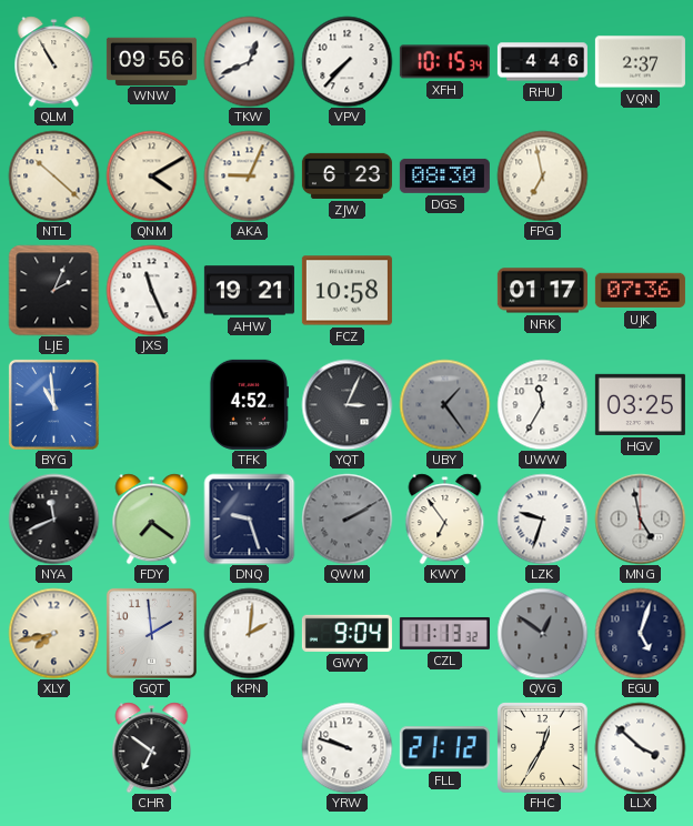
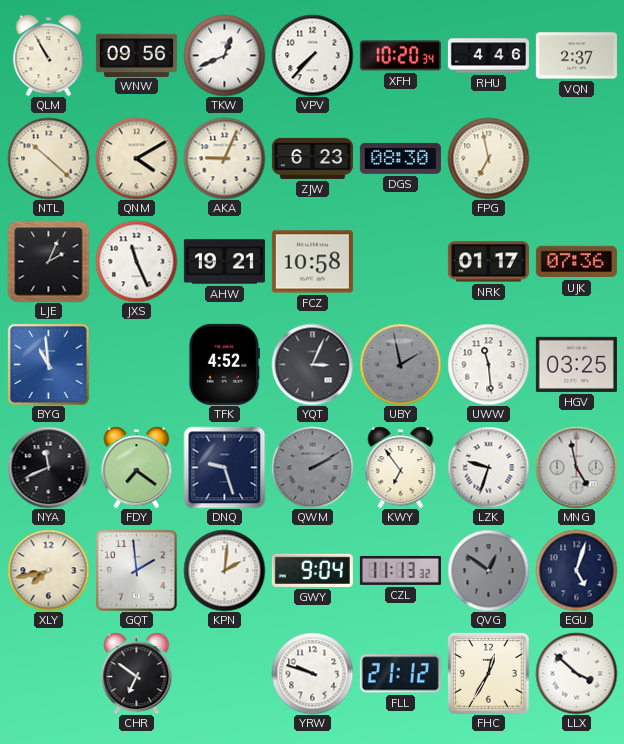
XFH: 10:15 -> 10:20 (400, 56)
UBY: 1:24 -> 1:58 (400, 364)
UWW: 11:35 -> 11:29 (488, 364)
